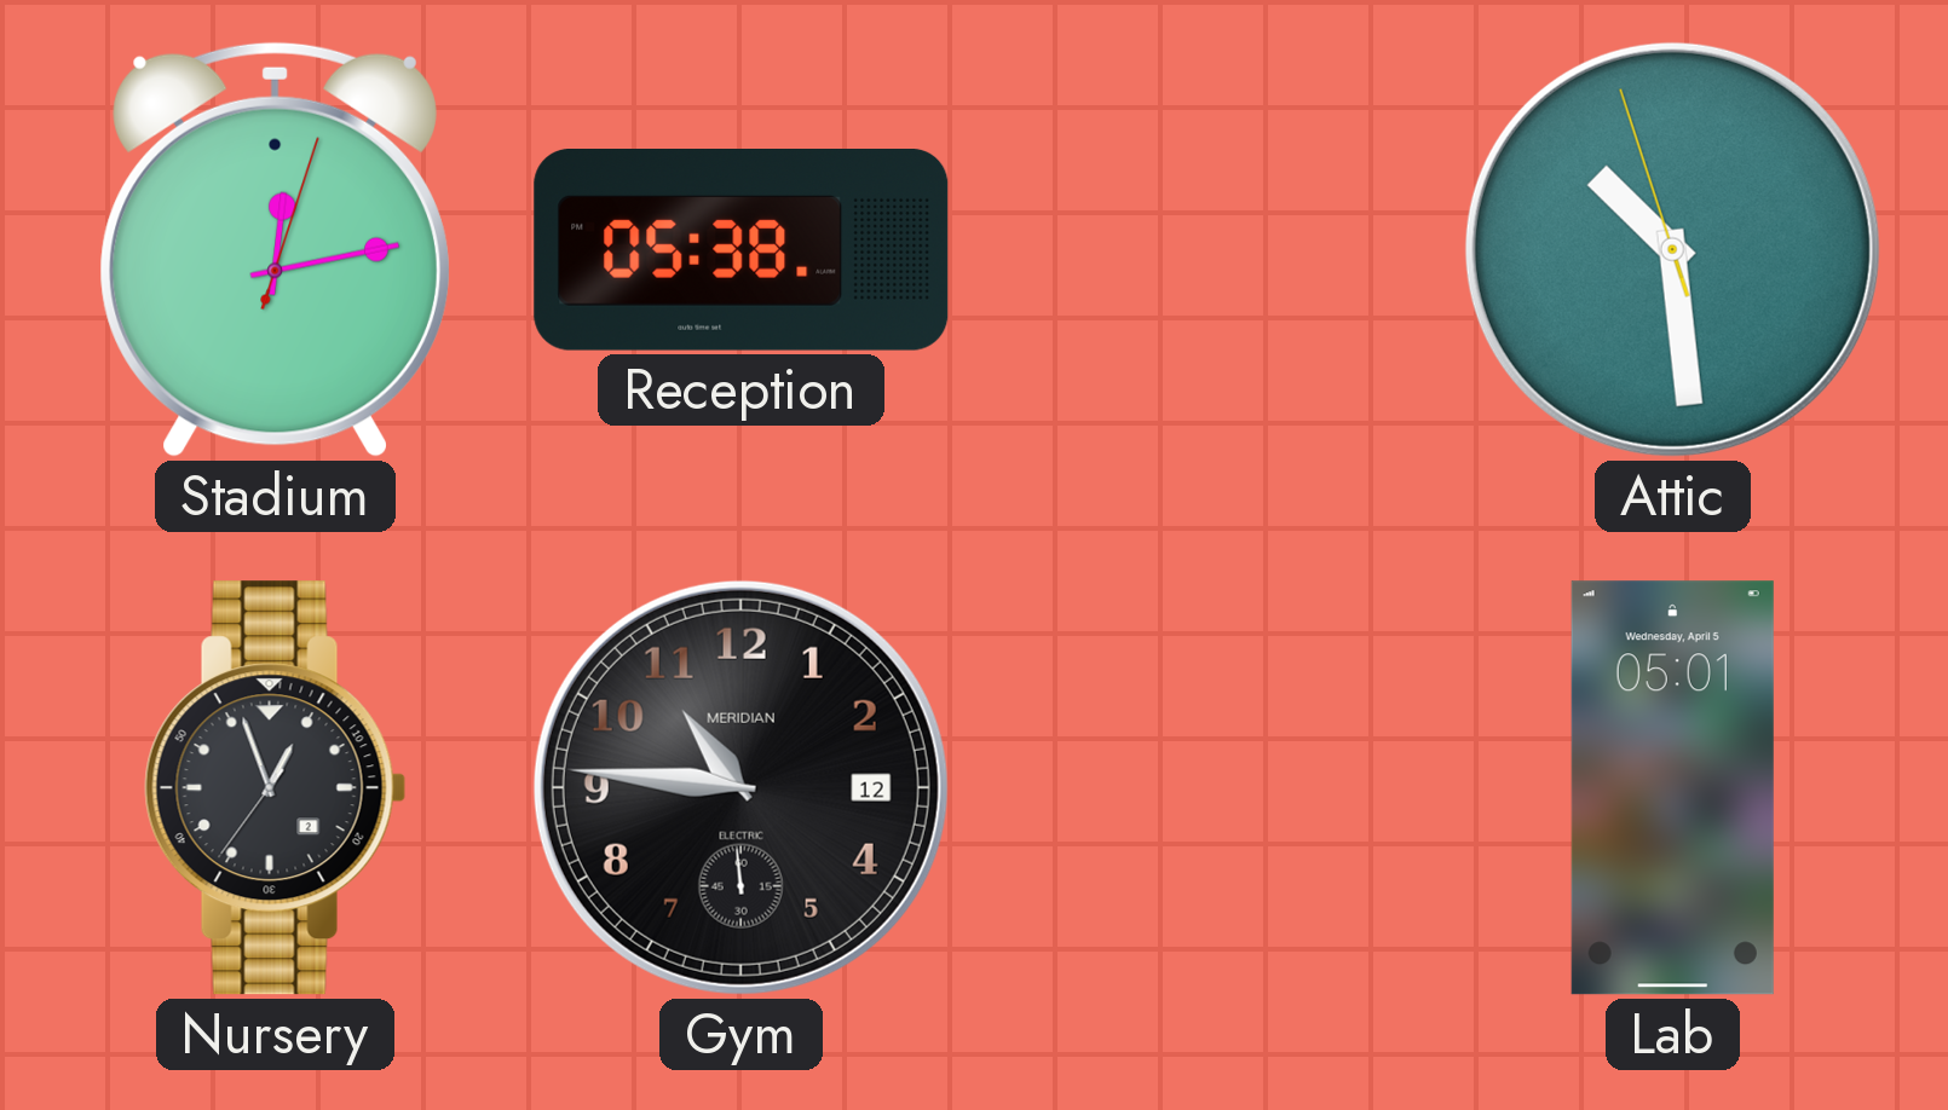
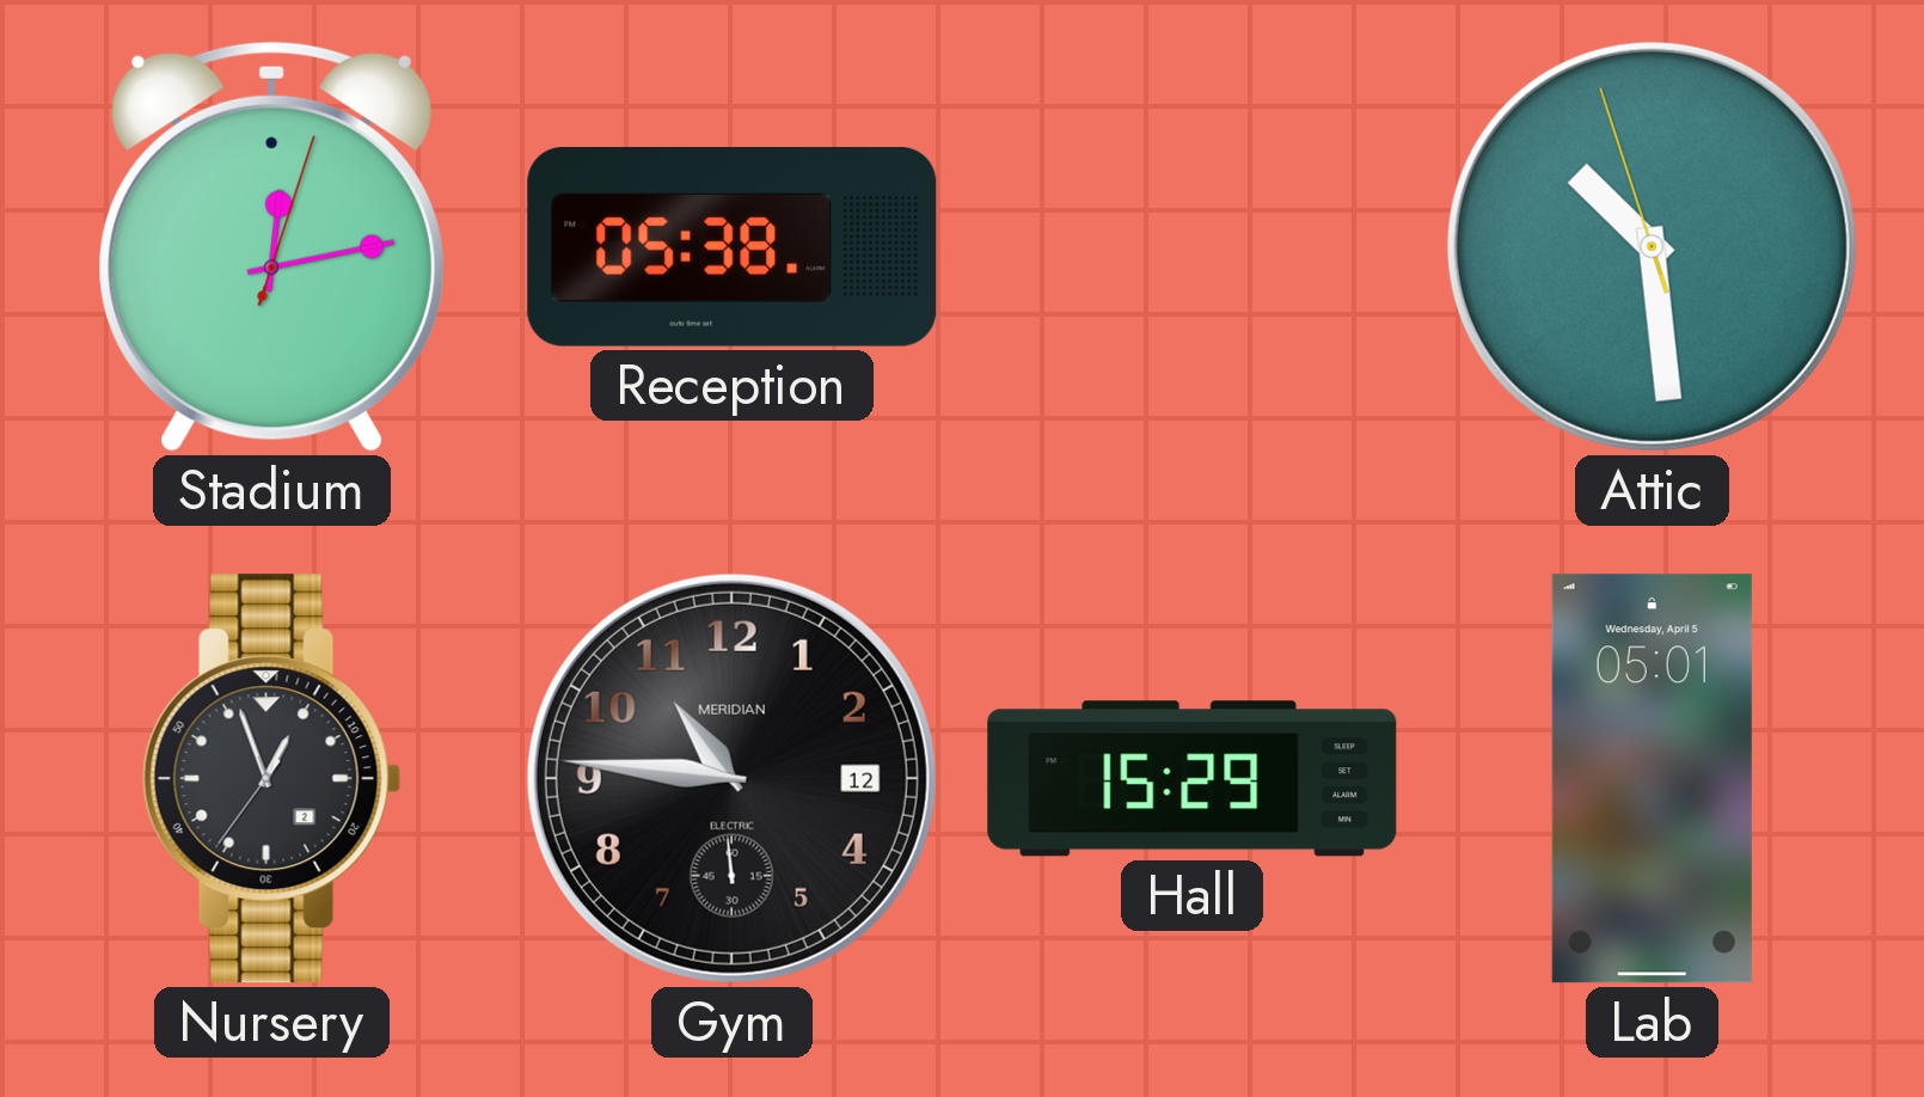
Hall: none -> 15:29 (1193, 779)
